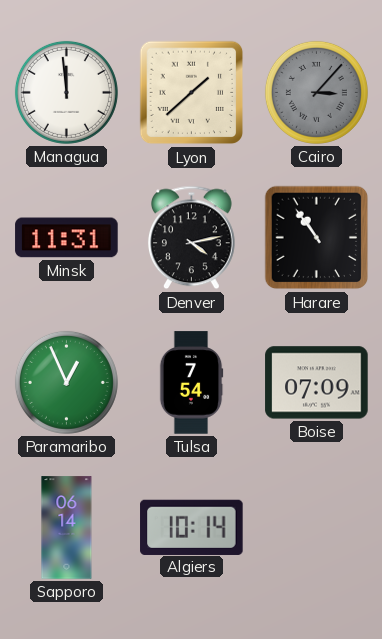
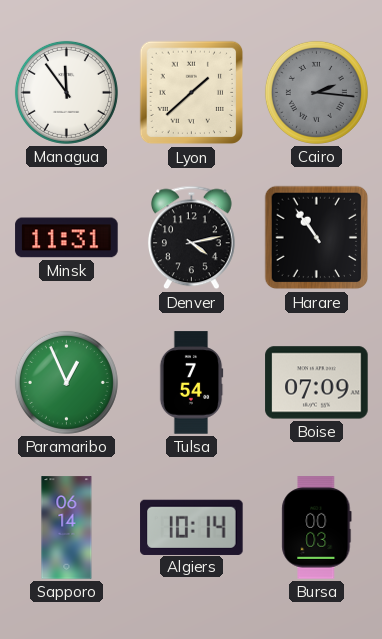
Managua: 11:59 -> 11:54 (66, 92)
Cairo: 3:07 -> 2:16 (316, 92)
Bursa: none -> 00:03 (317, 528)
